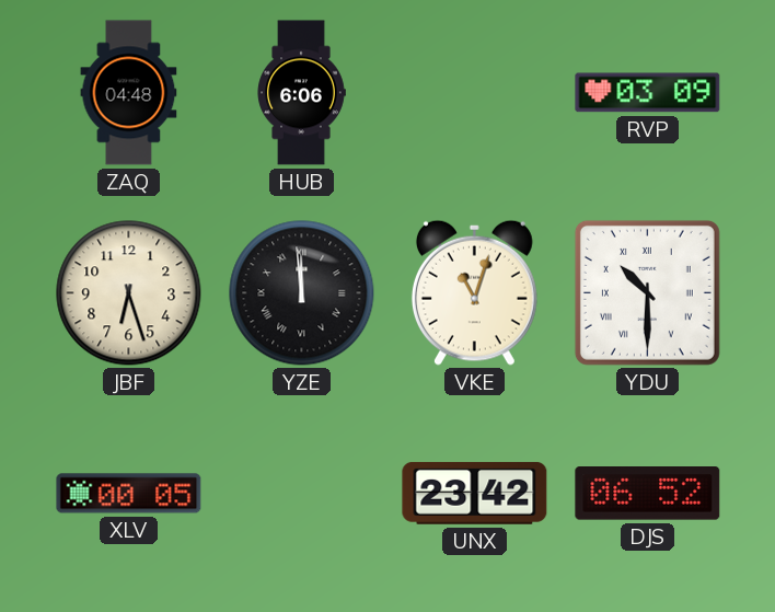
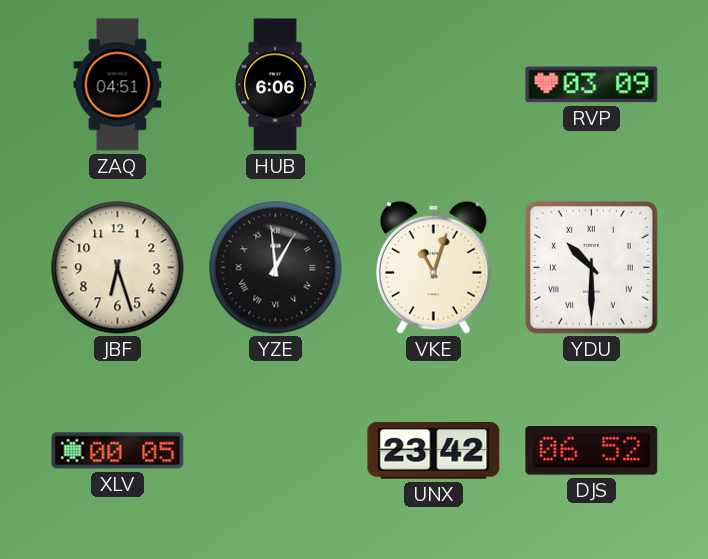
ZAQ: 04:48 -> 04:51 (118, 85)
YZE: 11:59 -> 12:59 (276, 268)
